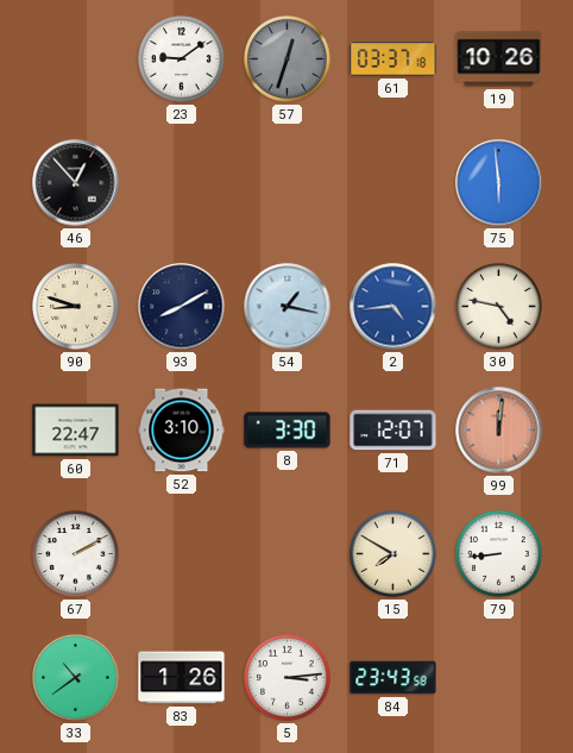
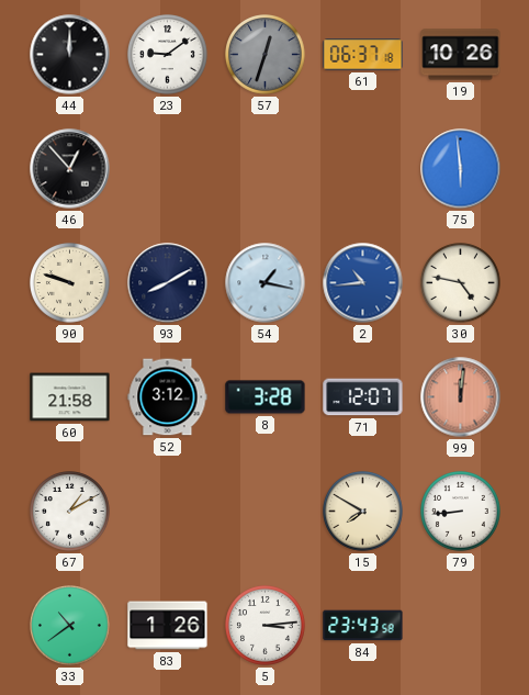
44: none -> 12:00 (70, 55)
61: 03:37 -> 06:37 (363, 55)
90: 8:48 -> 9:48 (70, 283)
2: 4:44 -> 10:44 (363, 283)
60: 22:47 -> 21:58 (70, 397)
52: 3:10 -> 3:12 (168, 397)
8: 3:30 -> 3:28 (266, 397)
67: 2:10 -> 1:10 (70, 512)
